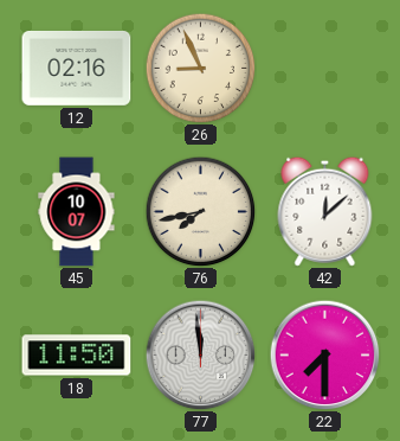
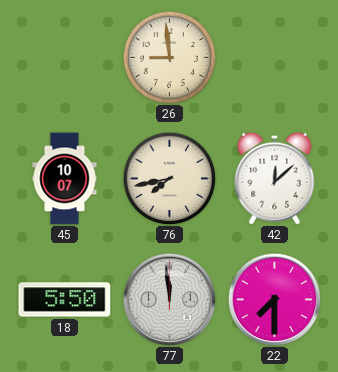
12: 02:16 -> none (77, 68)
26: 8:56 -> 8:59 (169, 57)
18: 11:50 -> 5:50 (65, 300)
